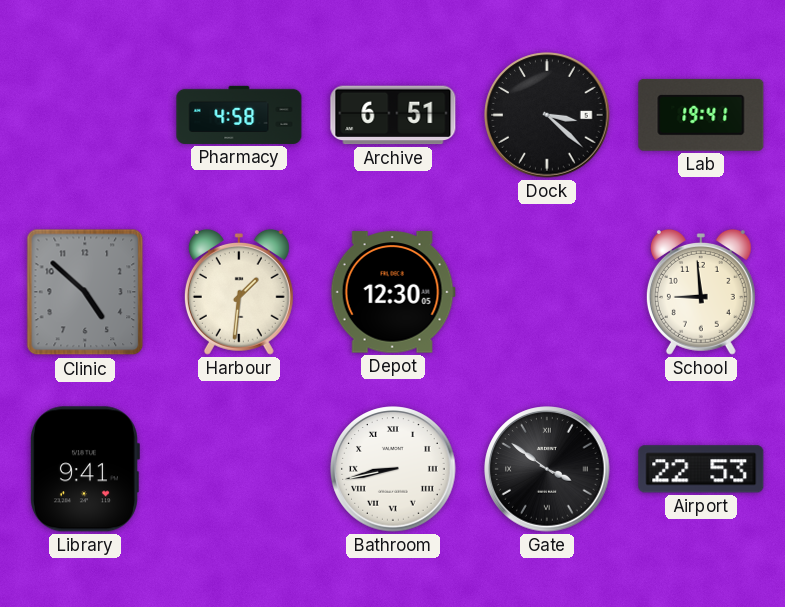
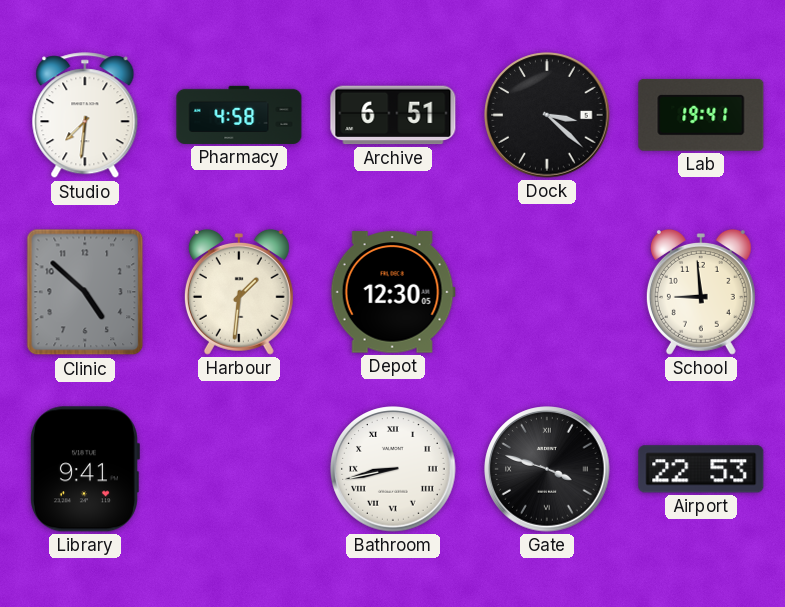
Studio: none -> 7:31 (85, 116)
Gate: 3:51 -> 3:48 (547, 469)
